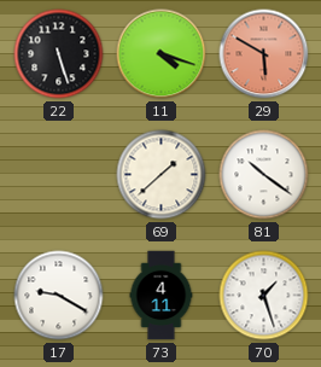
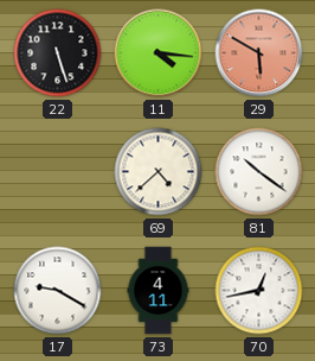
11: 4:18 -> 4:16 (159, 53)
69: 1:38 -> 4:38 (159, 172)
70: 1:27 -> 12:43 (259, 291)
